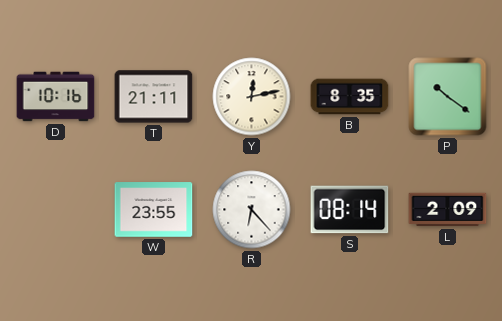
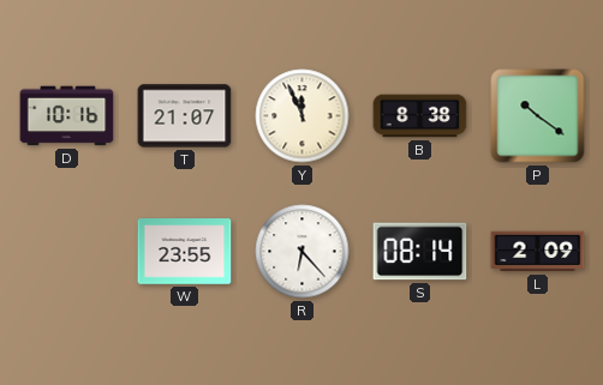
T: 21:11 -> 21:07 (185, 116)
Y: 12:13 -> 11:56 (303, 116)
B: 8:35 -> 8:38 (420, 116)
